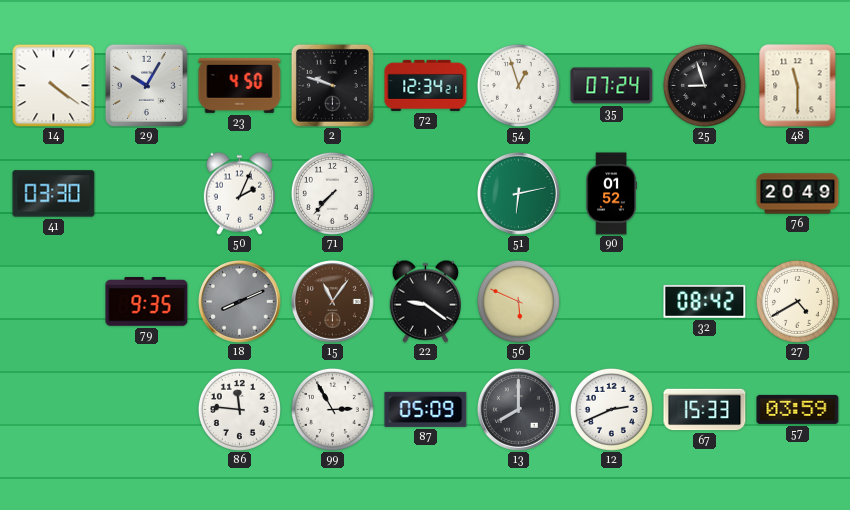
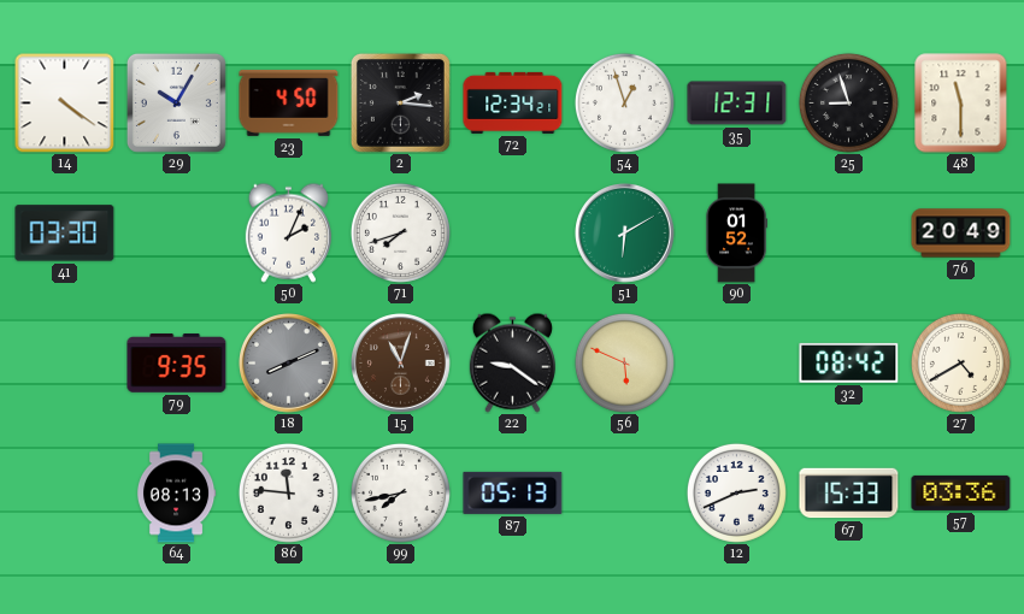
2: 9:48 -> 2:16 (400, 102)
35: 07:24 -> 12:31 (737, 104)
71: 7:37 -> 7:42 (400, 232)
51: 6:13 -> 6:10 (625, 234)
15: 11:06 -> 11:03 (401, 364)
64: none -> 08:13 (176, 494)
99: 2:55 -> 7:43 (400, 492)
87: 05:09 -> 05:13 (513, 492)
13: 8:00 -> none (519, 410)
57: 03:59 -> 03:36 (961, 492)
